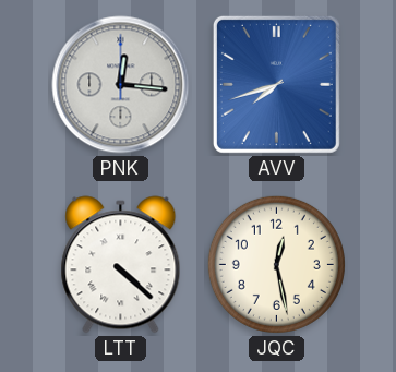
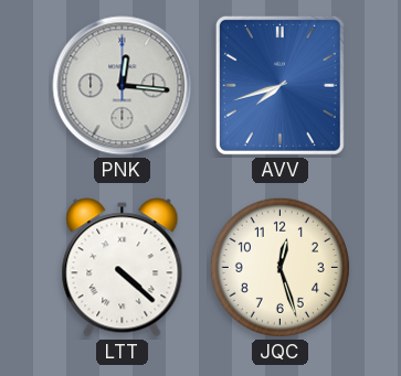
JQC: 12:28 -> 12:27 (279, 267)
